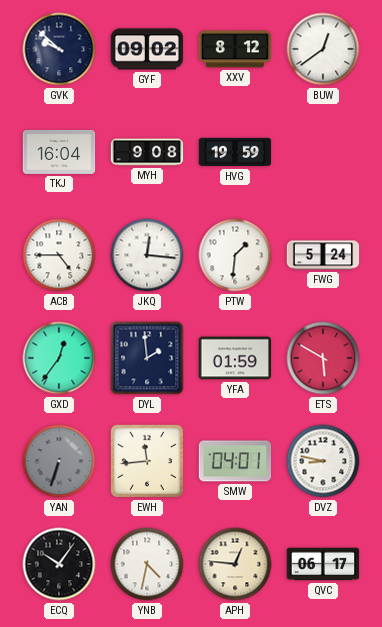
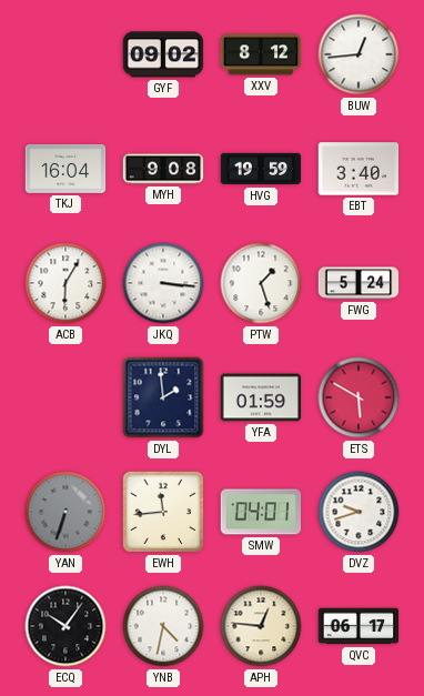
GVK: 9:52 -> none (59, 49)
BUW: 12:39 -> 12:44 (359, 54)
EBT: none -> 3:40 (359, 169)
ACB: 4:45 -> 6:05 (65, 283)
JKQ: 12:16 -> 3:16 (163, 283)
PTW: 1:31 -> 1:27 (261, 283)
GXD: 12:36 -> none (59, 358)
DVZ: 8:47 -> 9:42 (359, 512)
